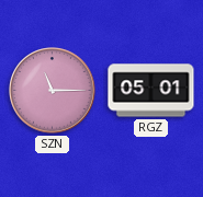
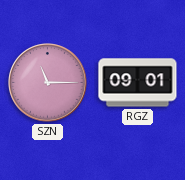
RGZ: 05:01 -> 09:01 (138, 83)
